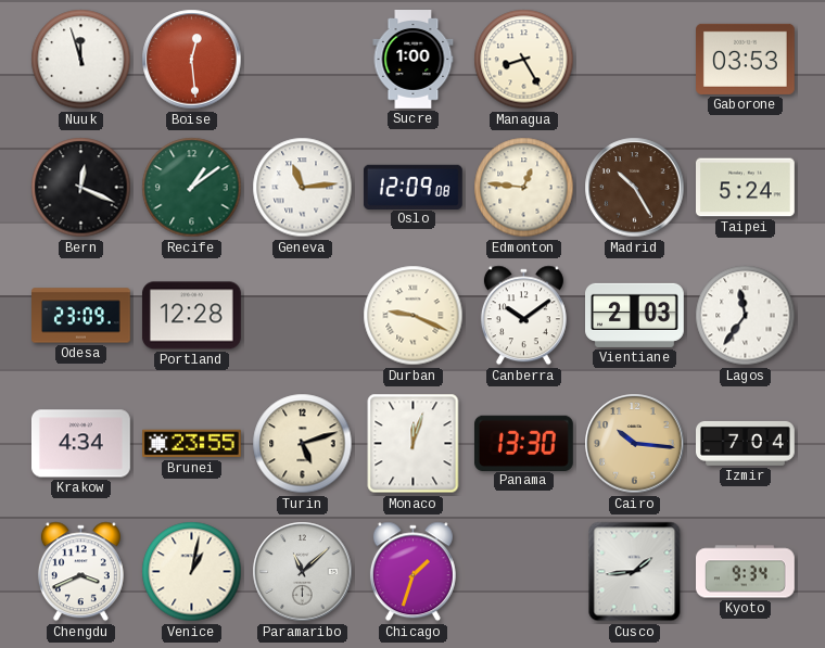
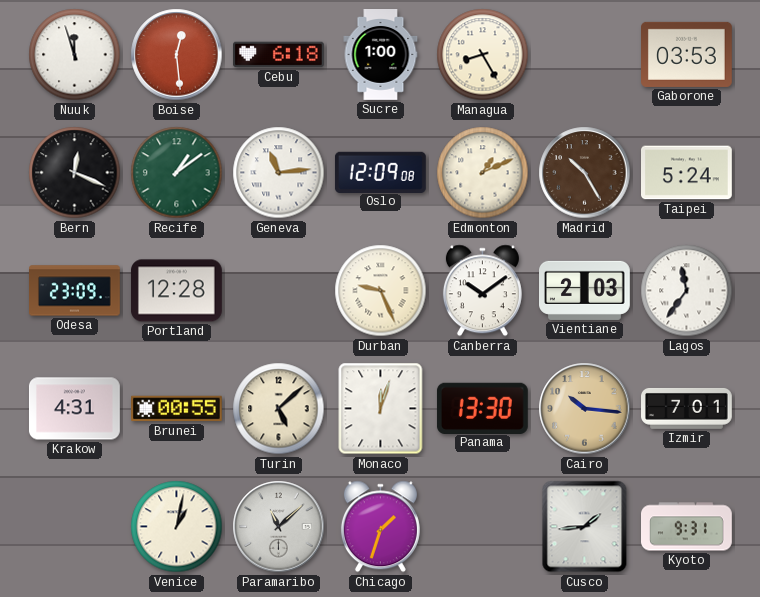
Cebu: none -> 6:18 (279, 55)
Edmonton: 12:46 -> 1:11 (483, 173)
Durban: 9:19 -> 9:26 (381, 291)
Krakow: 4:34 -> 4:31 (75, 409)
Brunei: 23:55 -> 00:55 (177, 409)
Turin: 5:12 -> 5:08 (279, 409)
Izmir: 7:04 -> 7:01 (687, 408)
Chengdu: 3:41 -> none (80, 572)
Kyoto: 9:34 -> 9:31 (687, 527)
